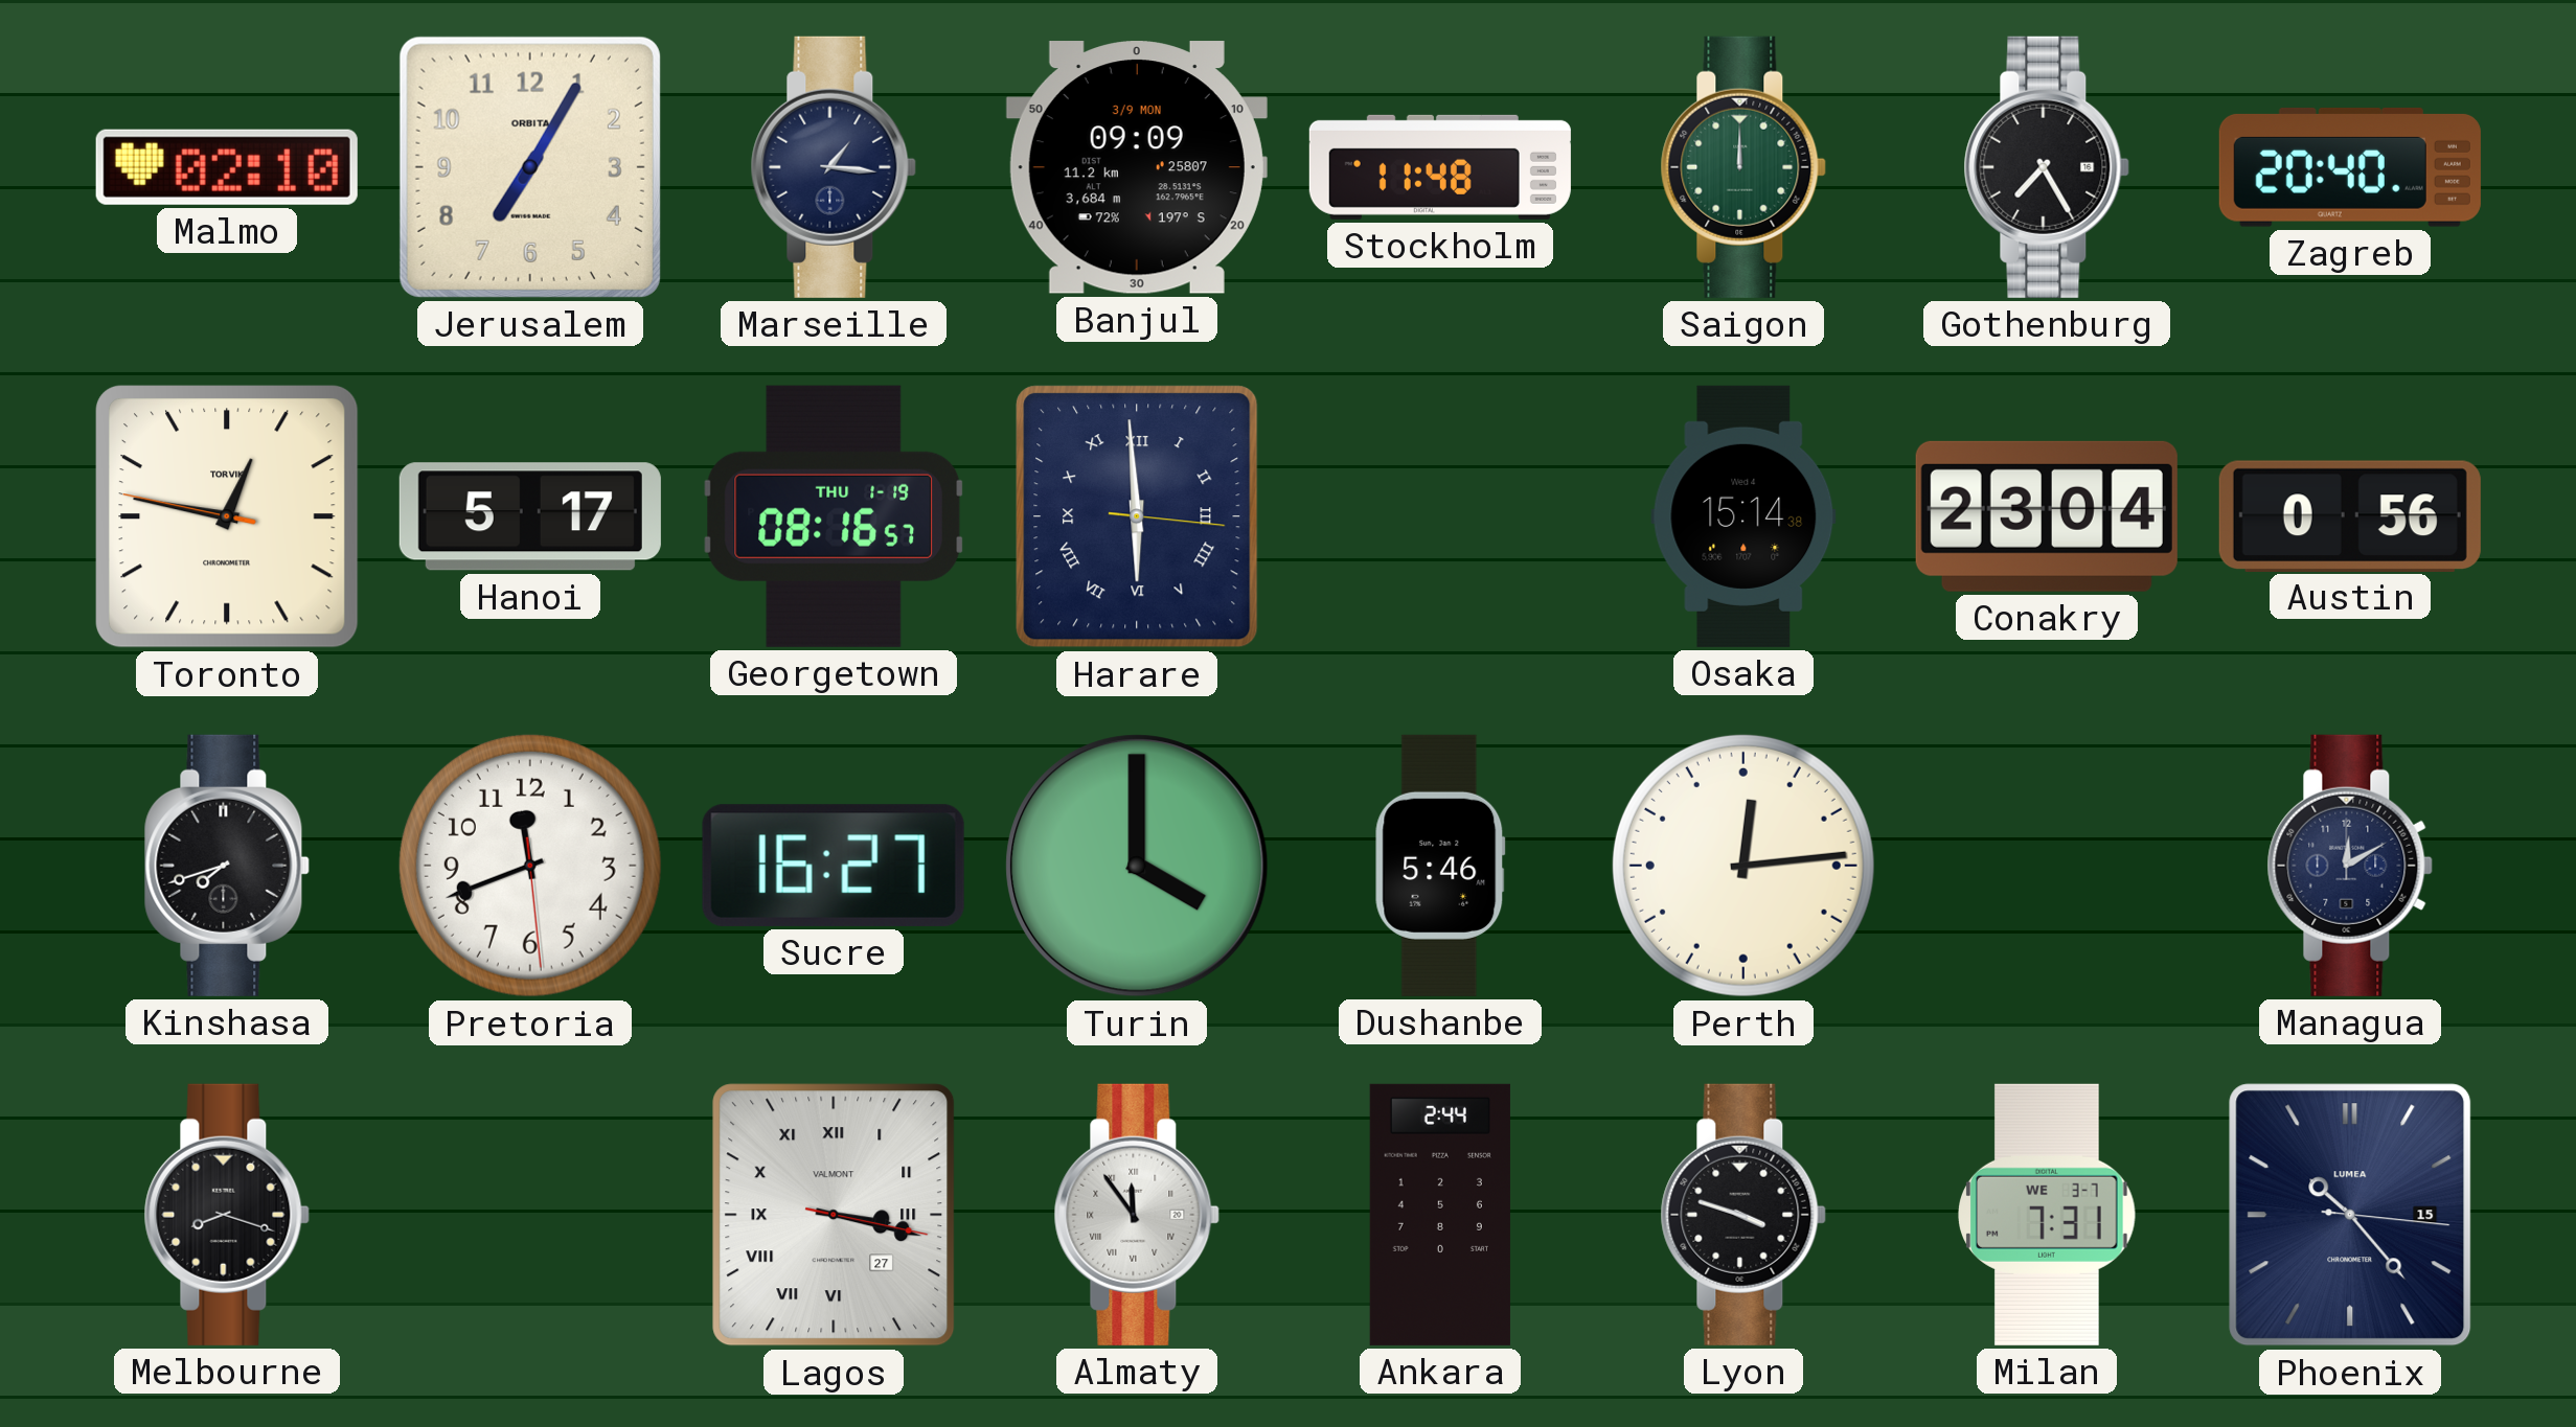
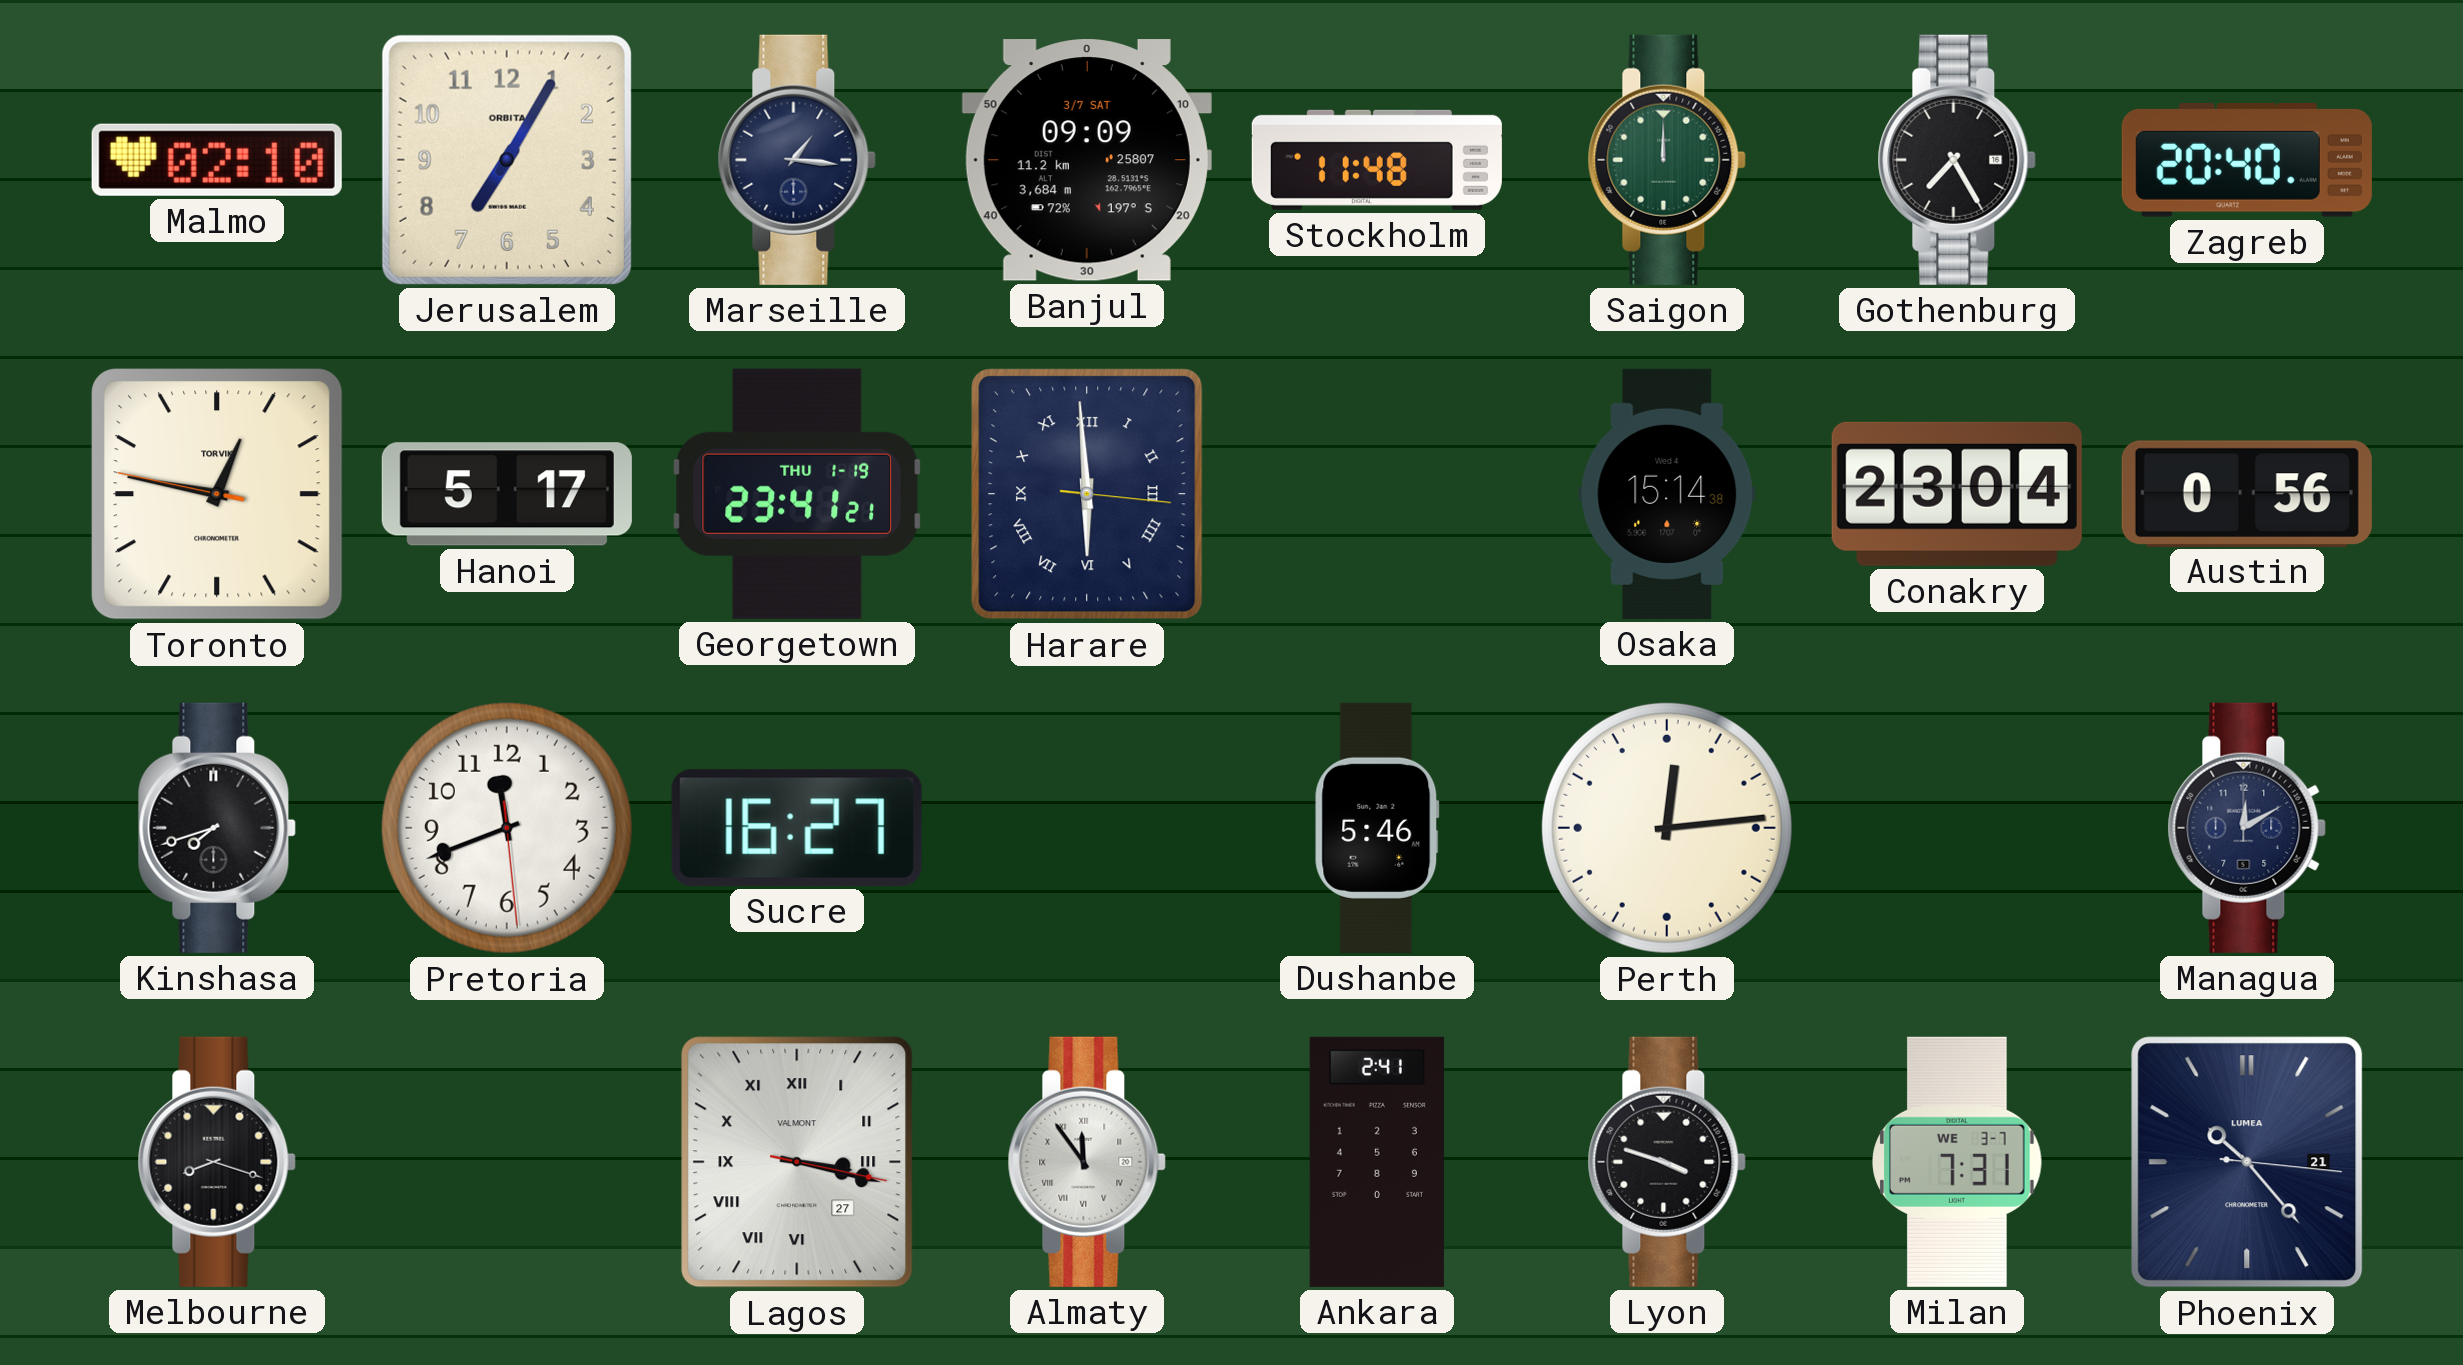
Banjul date: 3/9 MON -> 3/7 SAT (1087, 161)
Georgetown: 08:16 -> 23:41 (797, 494)
Turin: 4:00 -> none (1137, 866)
Ankara: 2:44 -> 2:41 (1377, 1162)
Phoenix date: 15 -> 21 (2247, 1162)
